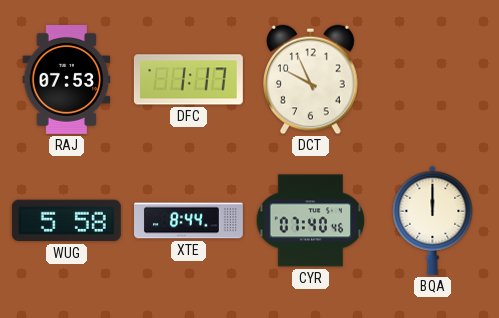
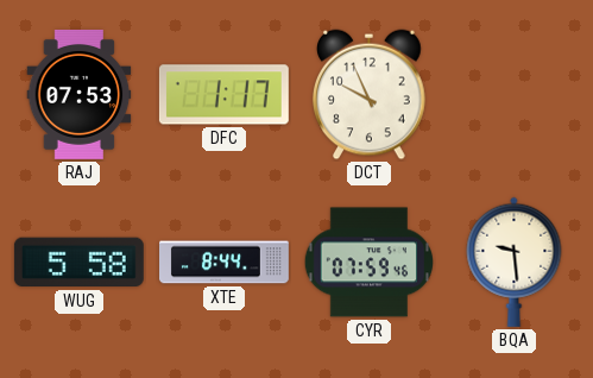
CYR: 07:40 -> 07:59 (368, 263)
BQA: 12:00 -> 9:29 (515, 262)
